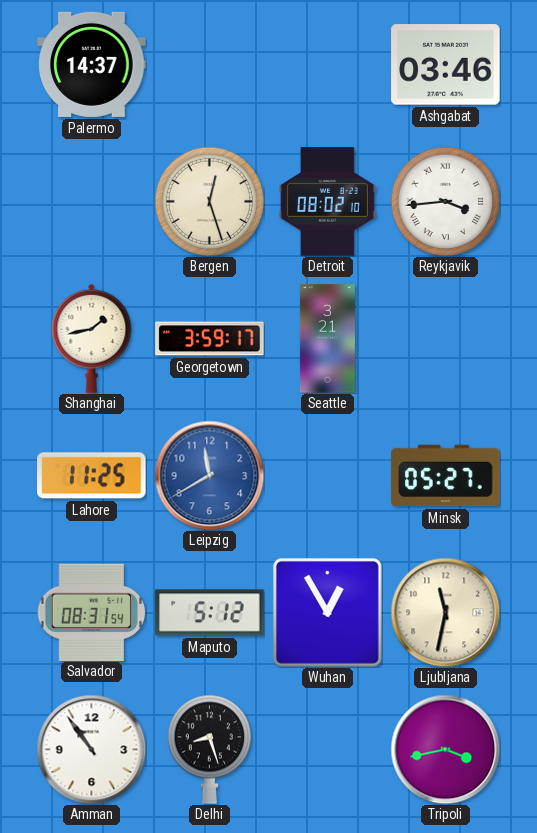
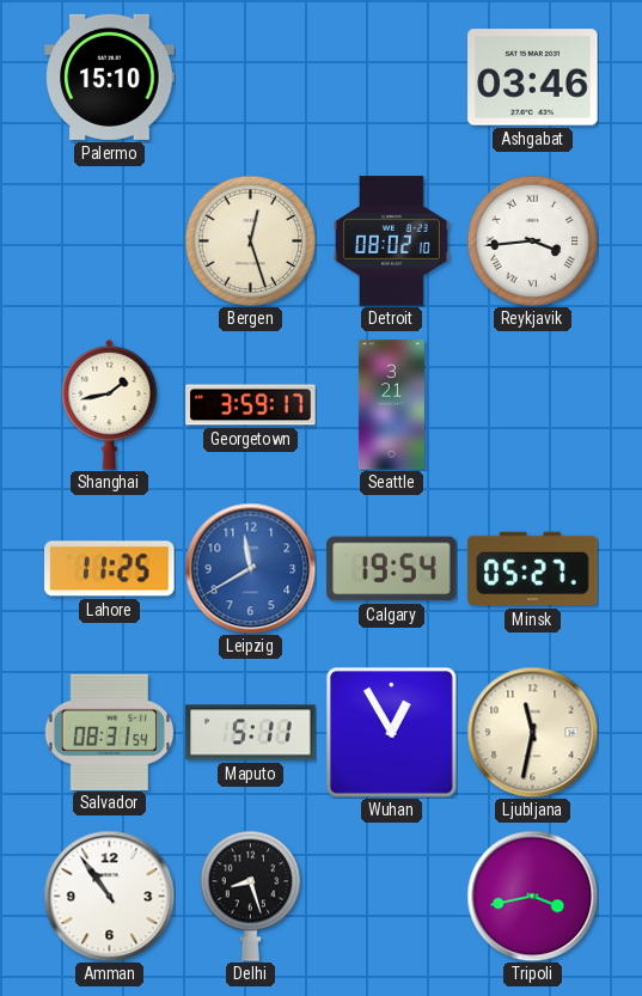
Palermo: 14:37 -> 15:10 (110, 77)
Calgary: none -> 19:54 (392, 569)
Maputo: 5:12 -> 5:11 (251, 733)
